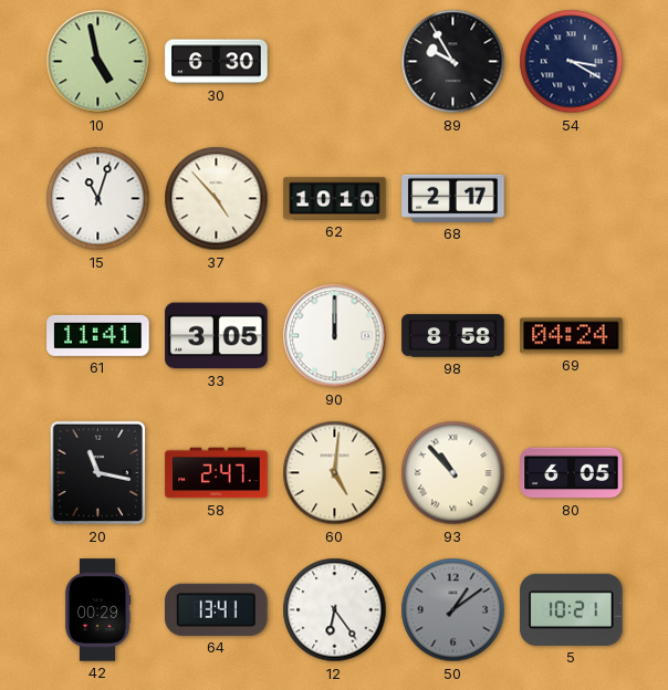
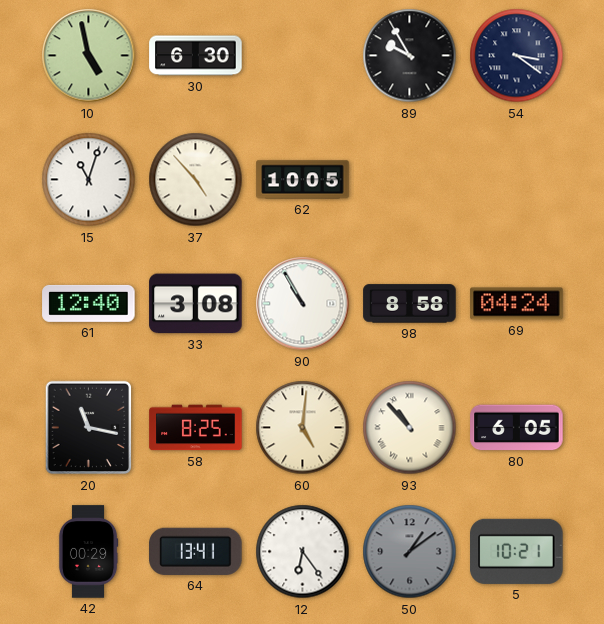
54: 3:20 -> 3:21 (517, 56)
62: 10:10 -> 10:05 (303, 180)
68: 2:17 -> none (453, 198)
61: 11:41 -> 12:40 (89, 303)
33: 3:05 -> 3:08 (196, 304)
90: 12:00 -> 10:55 (303, 304)
58: 2:47 -> 8:25 (196, 428)
